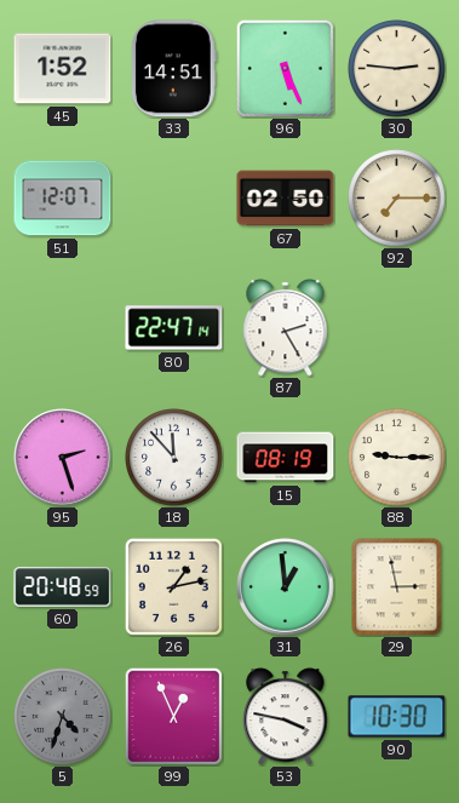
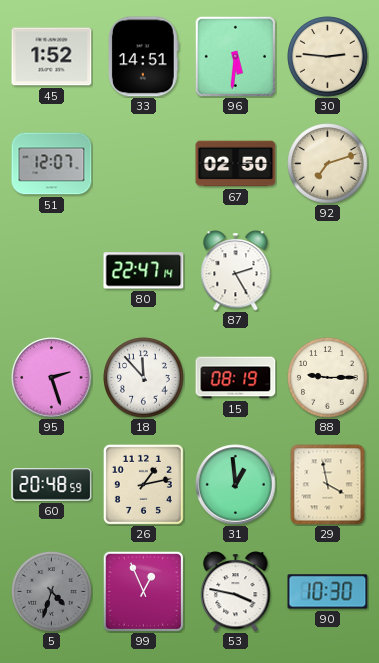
96: 5:26 -> 5:31 (235, 56)
92: 7:15 -> 7:12 (328, 164)
29: 2:58 -> 3:58 (328, 485)
